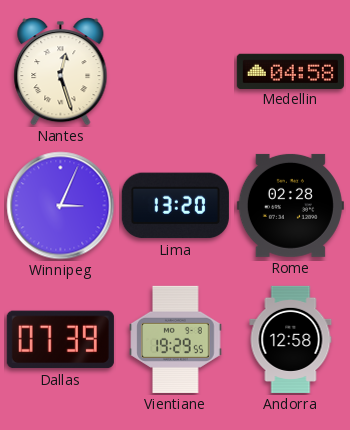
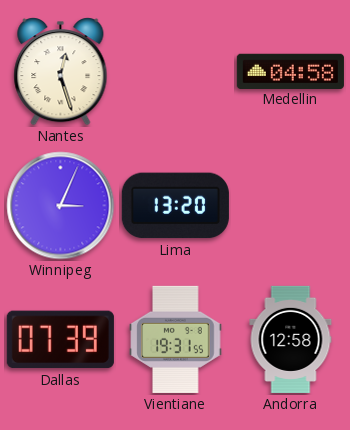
Rome: 02:28 -> none (290, 205)
Vientiane: 19:29 -> 19:31 (176, 339)
